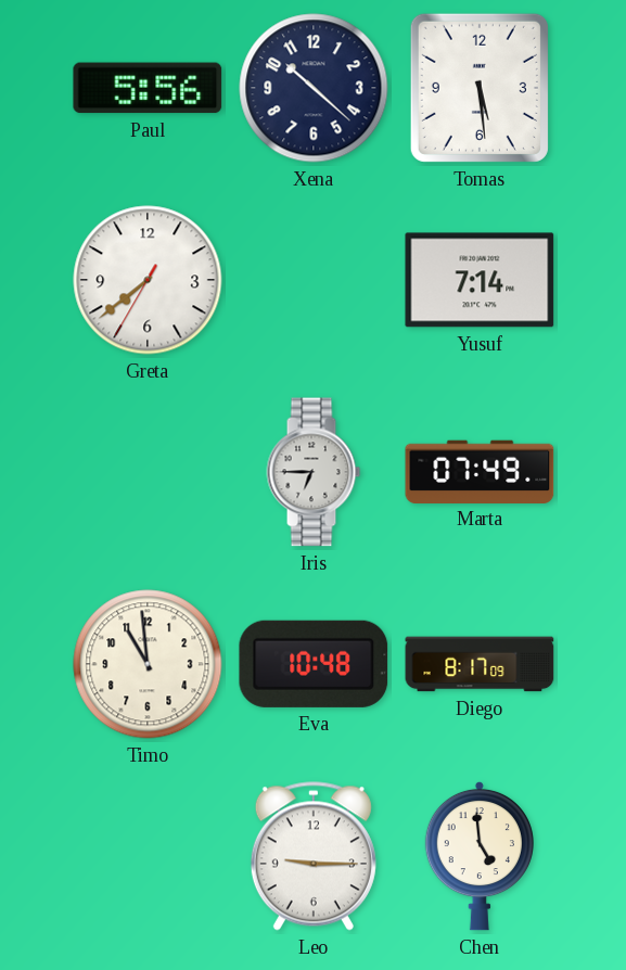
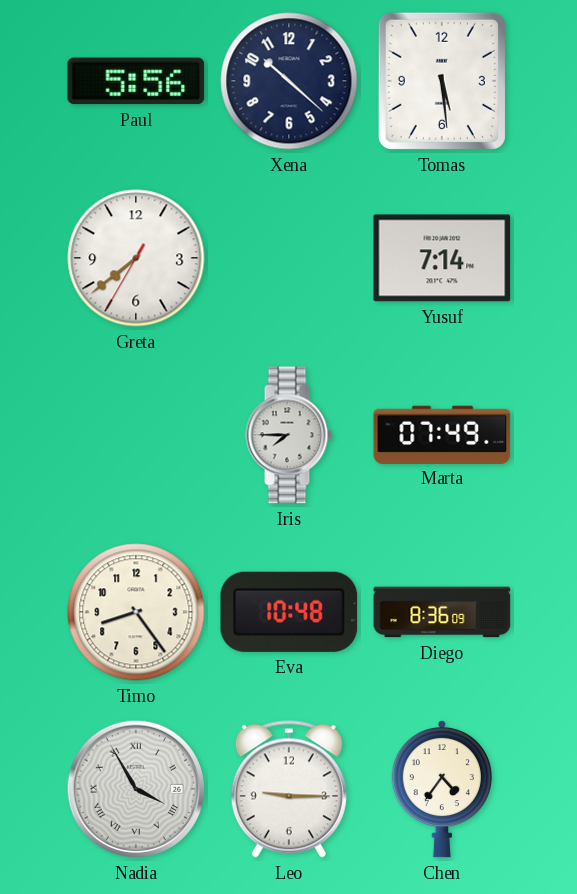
Iris: 6:45 -> 7:45 (289, 435)
Timo: 10:59 -> 8:24 (136, 612)
Diego: 8:17 -> 8:36 (442, 612)
Nadia: none -> 3:55 (136, 789)
Chen: 4:59 -> 4:36 (442, 789)
